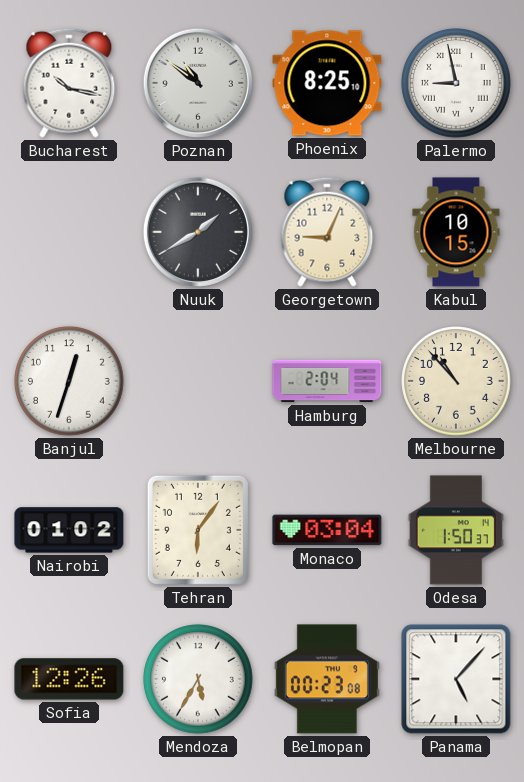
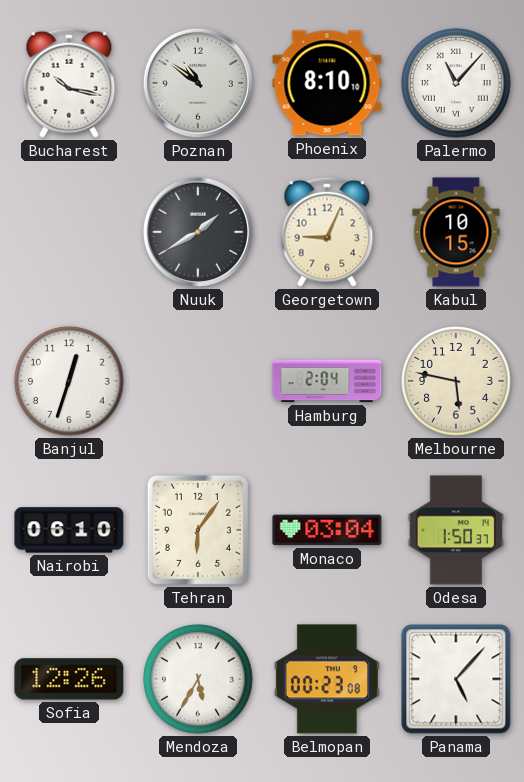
Phoenix: 8:25 -> 8:10 (327, 83)
Palermo: 8:58 -> 11:07 (456, 83)
Melbourne: 10:53 -> 5:47 (456, 381)
Nairobi: 01:02 -> 06:10 (69, 530)
